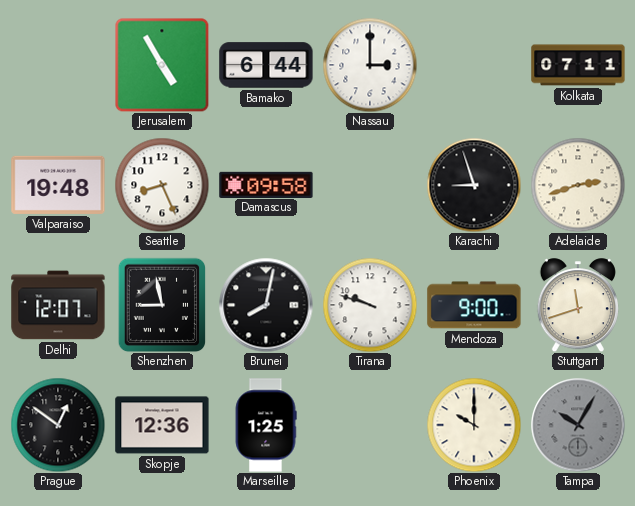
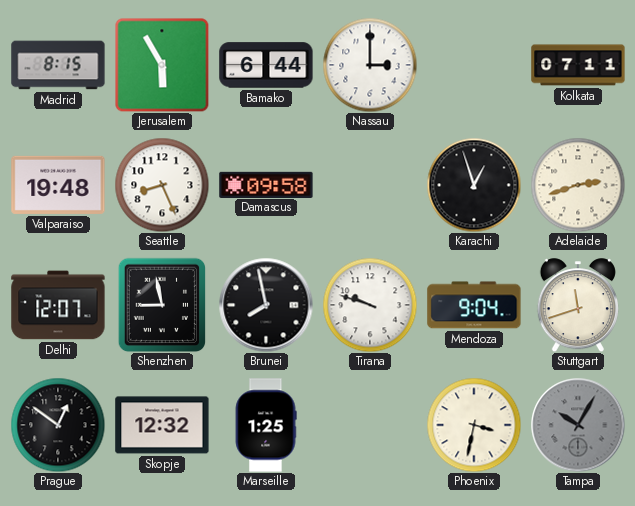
Madrid: none -> 8:15 (58, 65)
Jerusalem: 4:55 -> 5:55 (162, 65)
Karachi: 8:57 -> 12:57 (474, 185)
Brunei: 8:02 -> 7:58 (266, 305)
Mendoza: 9:00 -> 9:04 (474, 305)
Skopje: 12:36 -> 12:32 (162, 425)
Phoenix: 10:00 -> 3:32 (474, 425)
